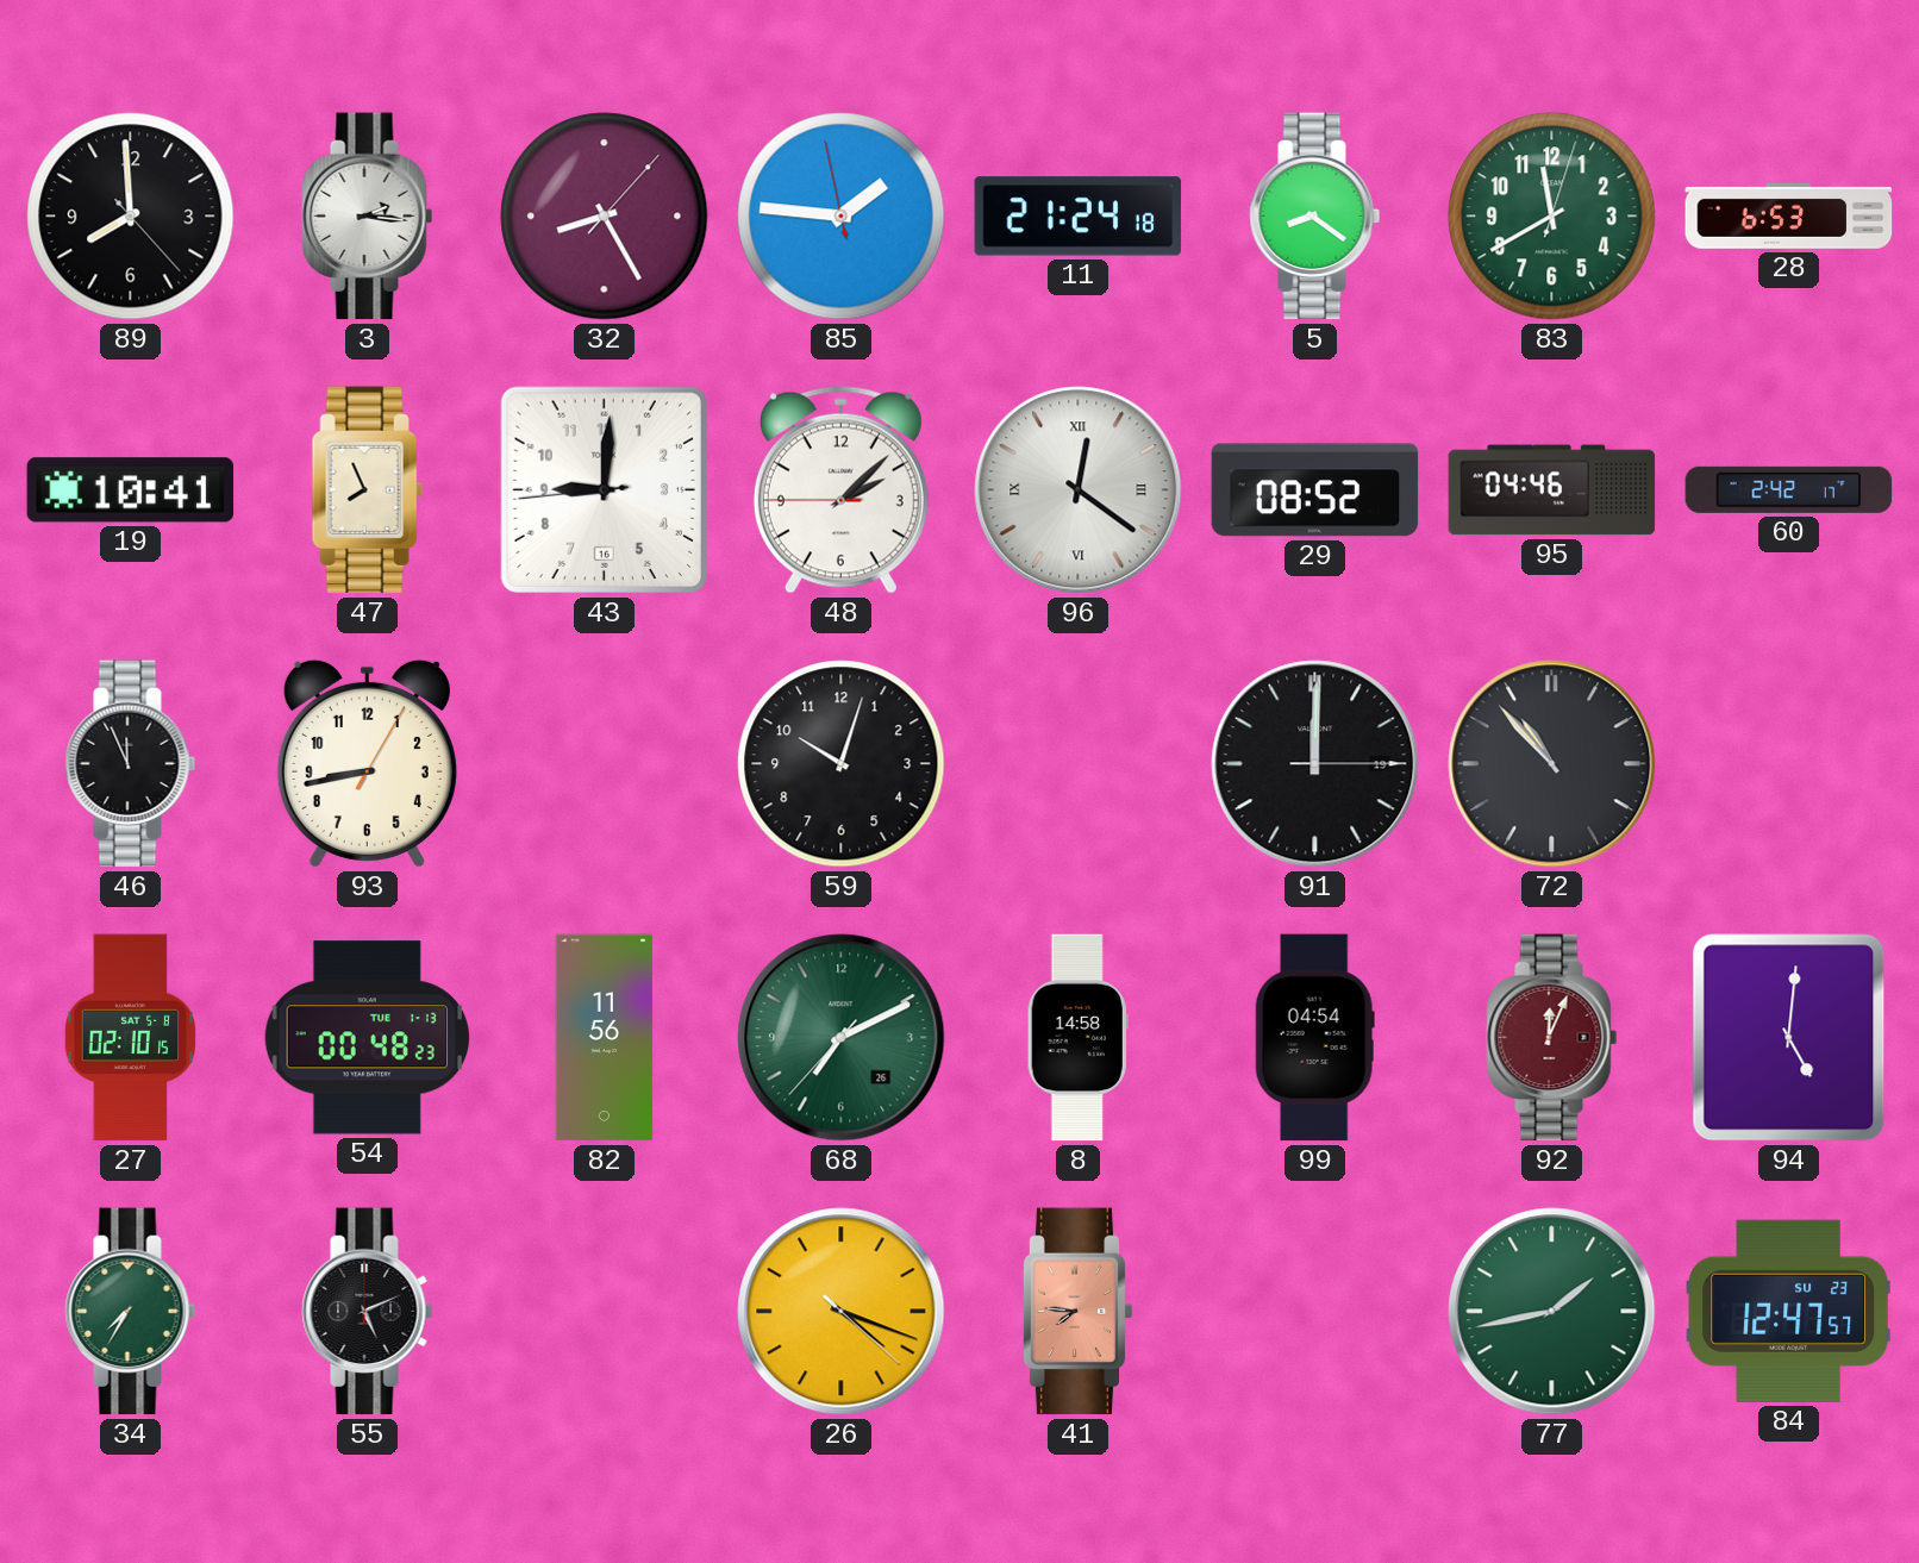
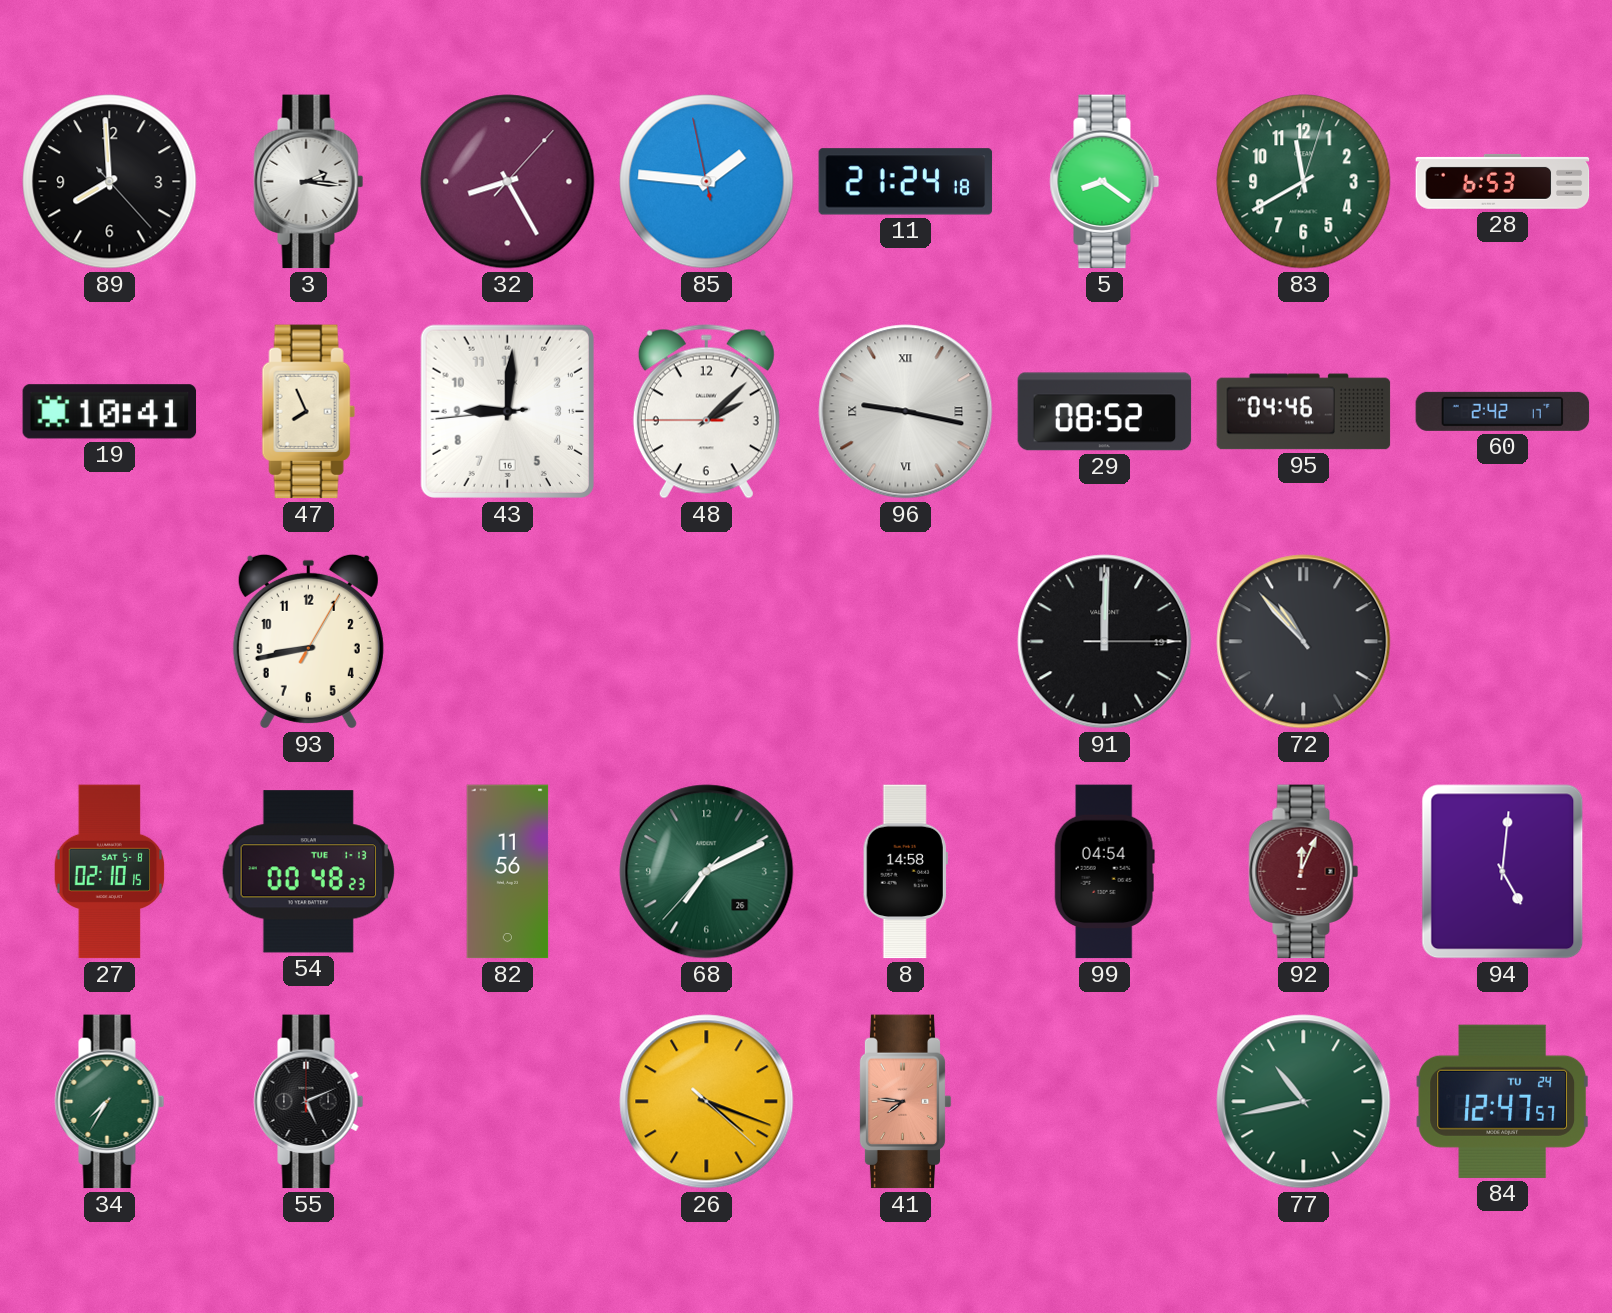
96: 12:21 -> 9:17 (906, 412)
46: 11:56 -> none (131, 764)
59: 10:03 -> none (842, 764)
77: 1:43 -> 10:43 (1304, 1102)
84 date: SU 23 -> TU 24 (1502, 1101)
